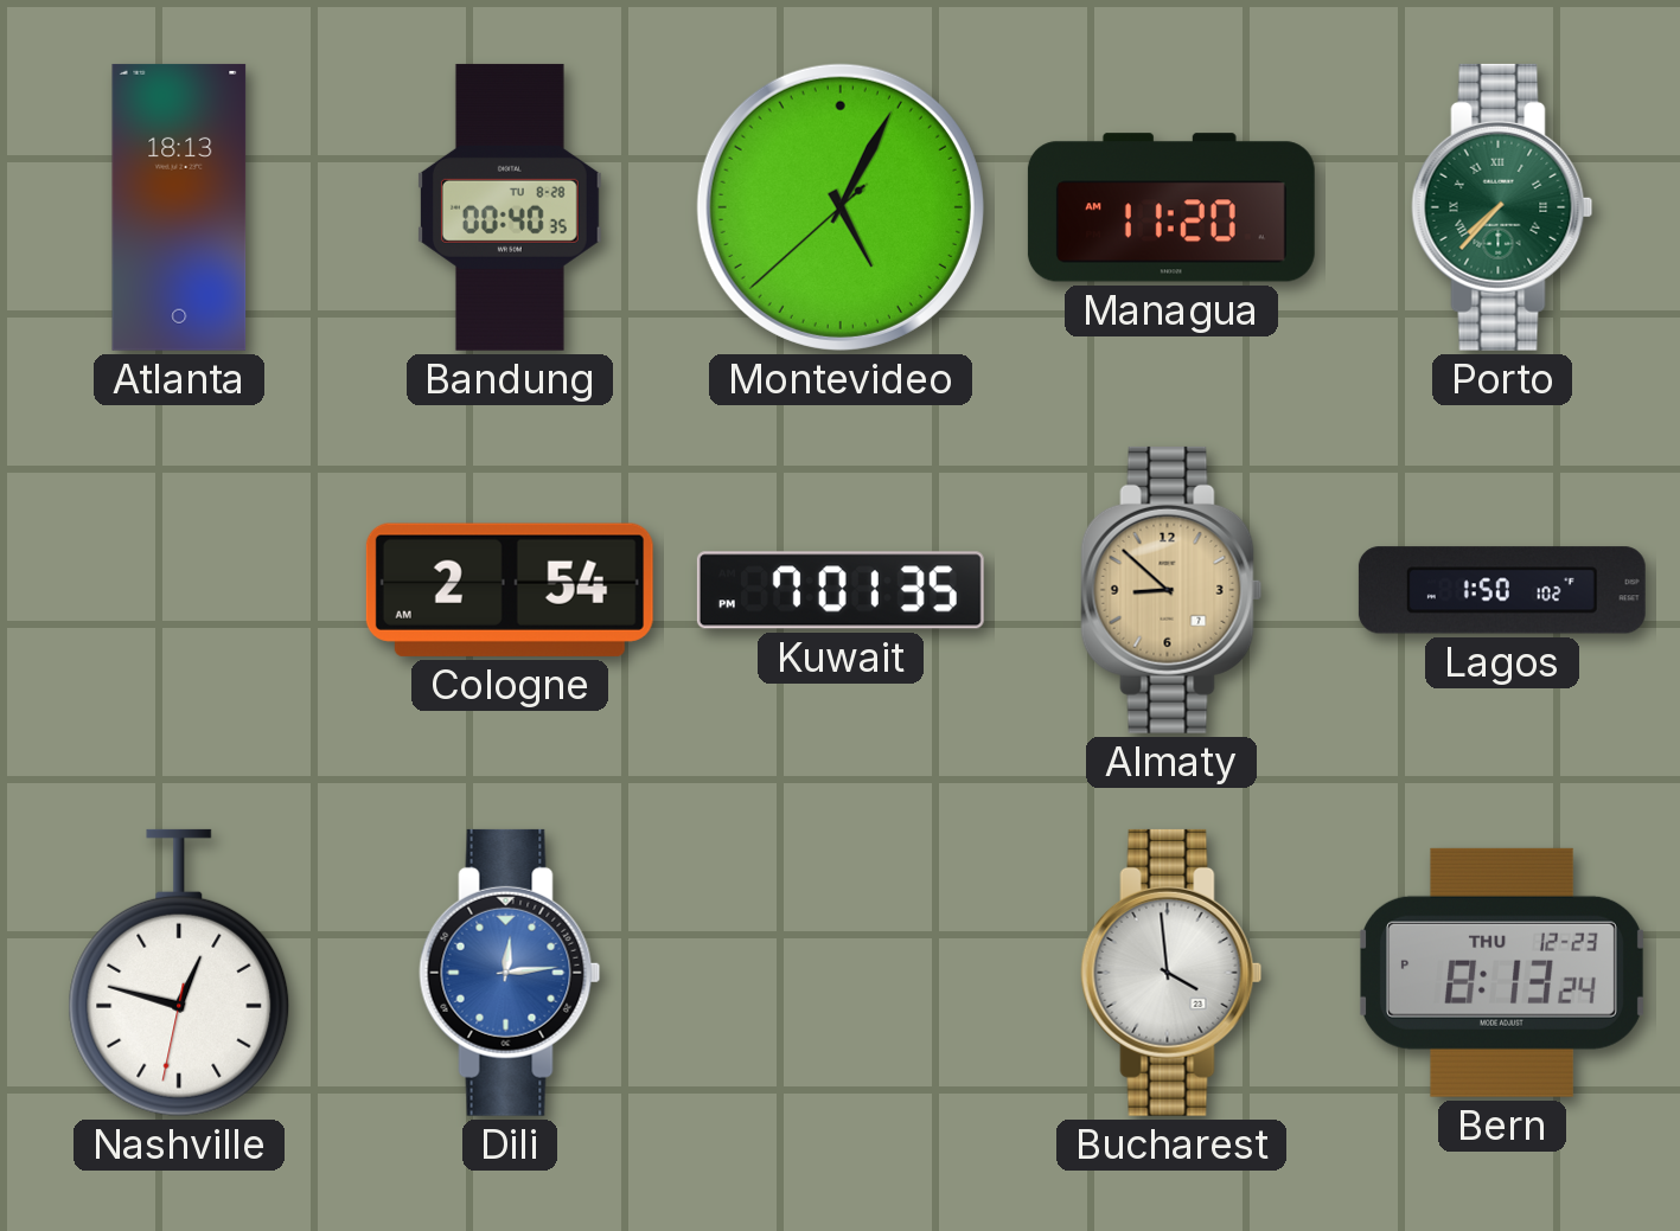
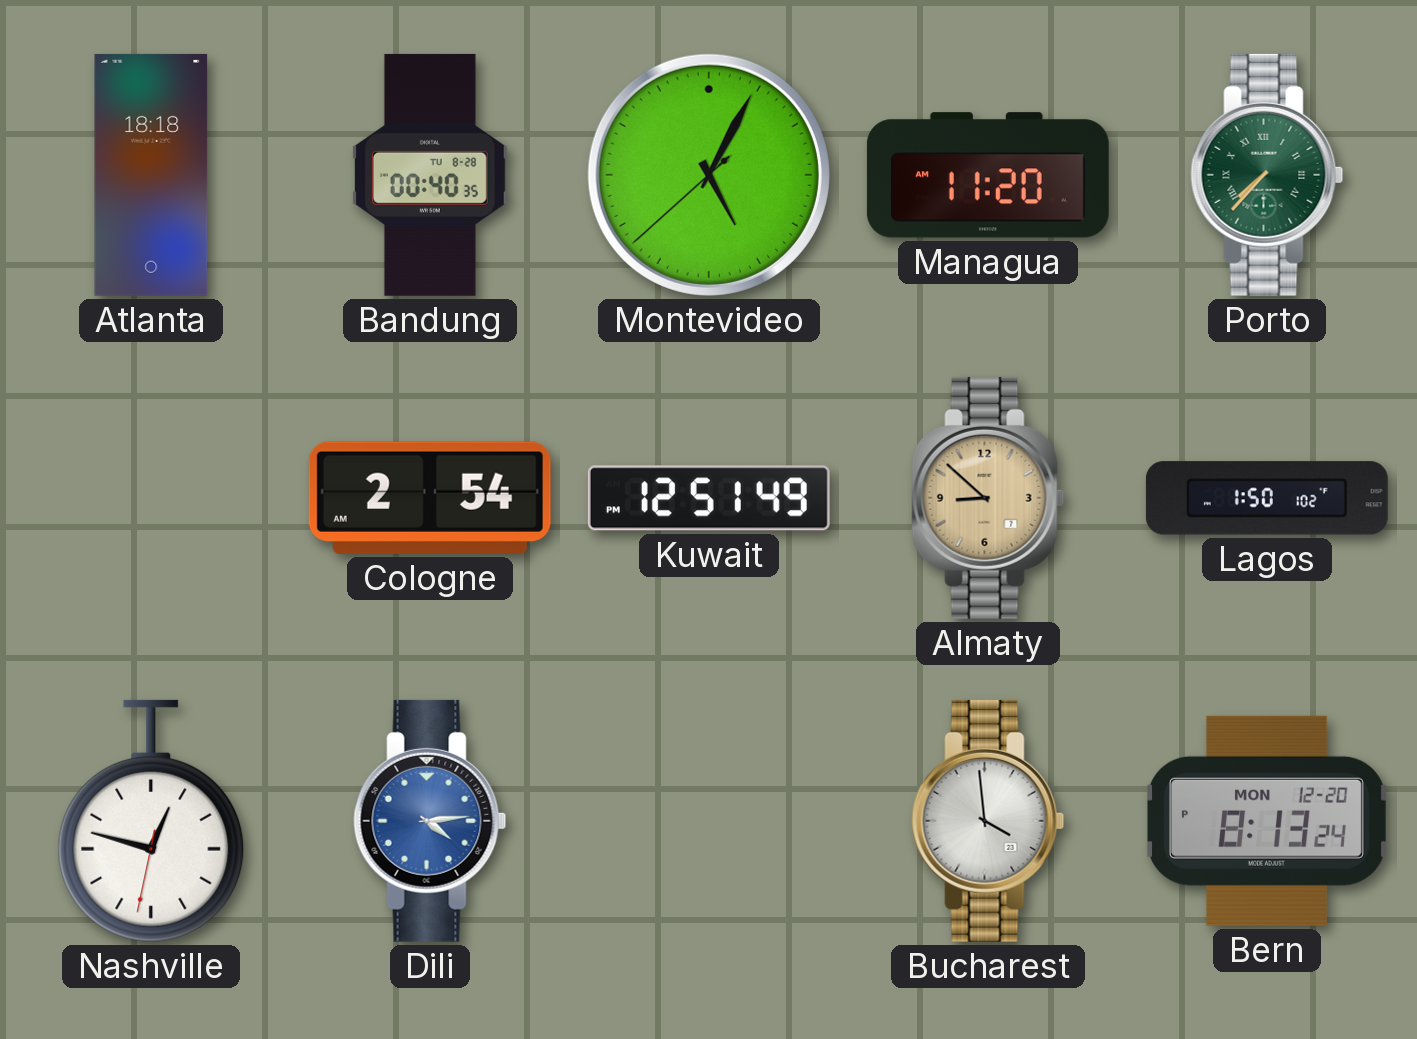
Atlanta: 18:13 -> 18:18 (151, 175)
Kuwait: 7:01 -> 12:51 (709, 498)
Dili: 12:14 -> 4:14 (430, 821)
Bern date: THU 12-23 -> MON 12-20 (1267, 821)
